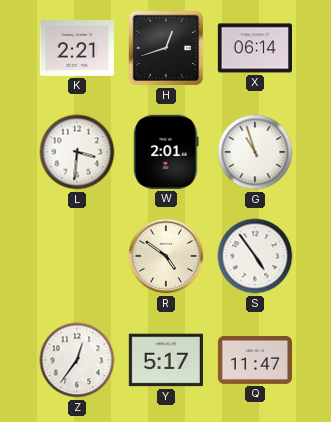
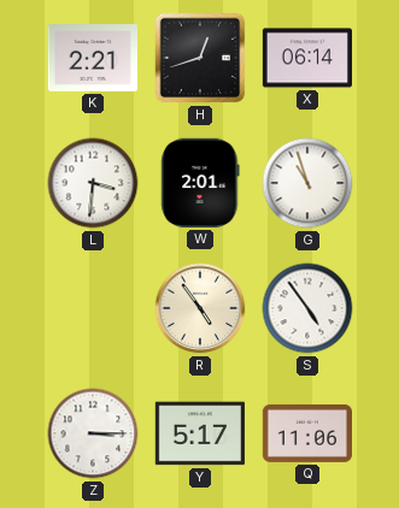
R: 4:51 -> 4:54 (200, 308)
Z: 12:36 -> 3:15 (93, 433)
Q: 11:47 -> 11:06 (306, 433)
